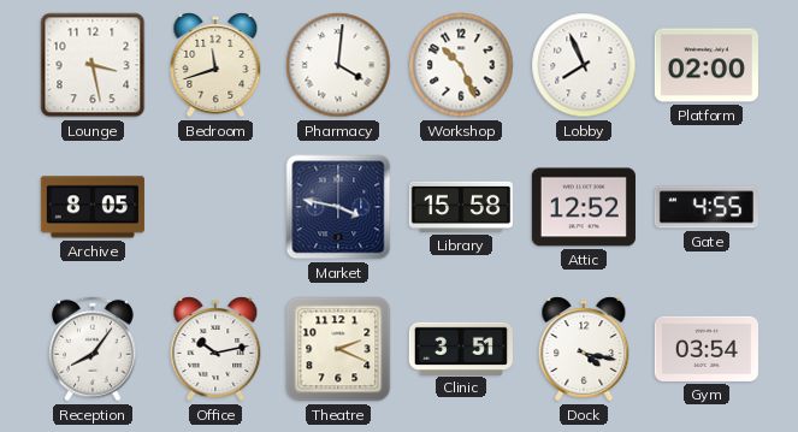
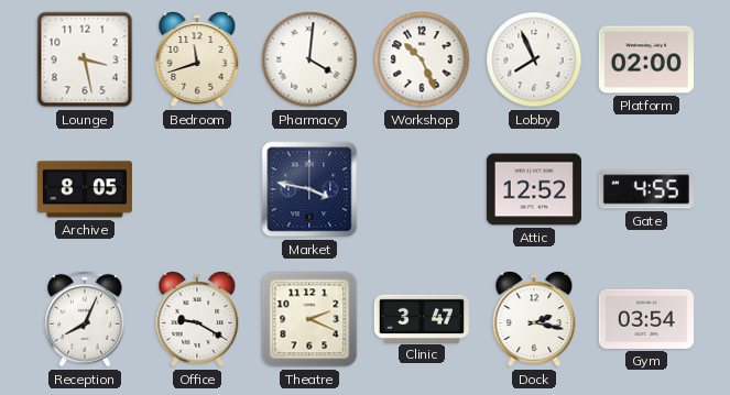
Library: 15:58 -> none (461, 207)
Reception: 8:06 -> 8:04 (86, 319)
Office: 10:13 -> 9:20 (197, 319)
Clinic: 3:51 -> 3:47 (422, 318)
Dock: 4:17 -> 2:17 (534, 319)
